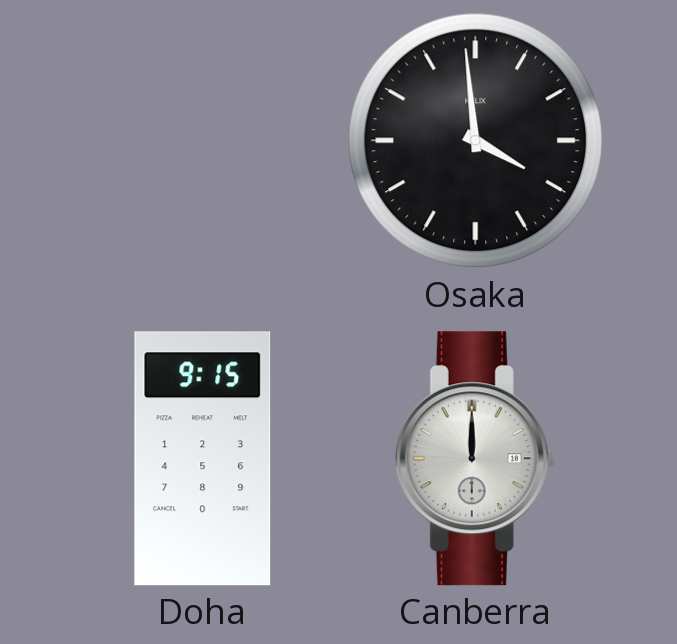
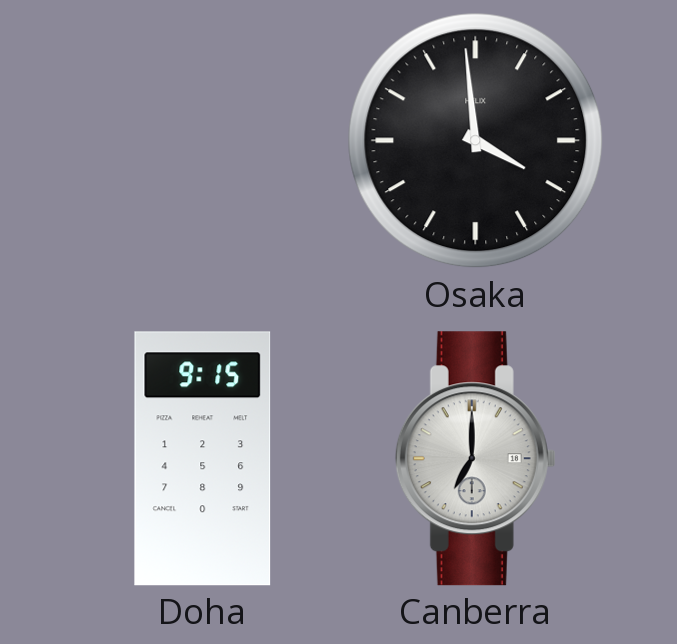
Canberra: 12:00 -> 7:00 (475, 459)
